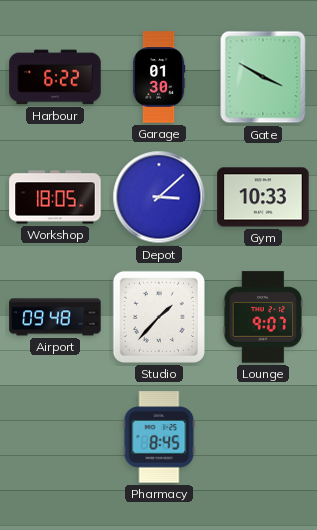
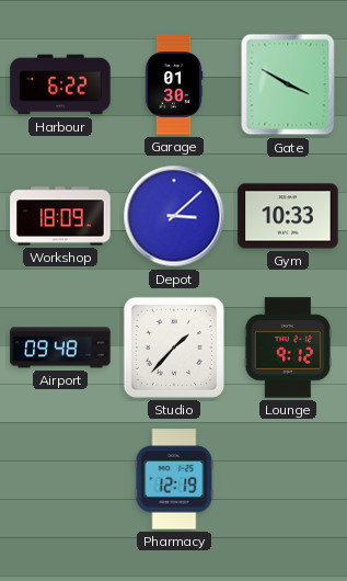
Workshop: 18:05 -> 18:09 (60, 216)
Lounge: 9:07 -> 9:12 (288, 348)
Pharmacy: 8:45 -> 12:19 (174, 479)
